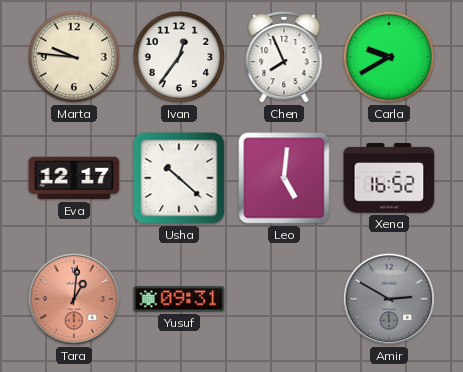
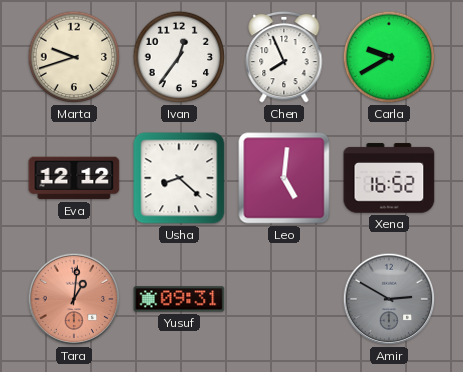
Marta: 9:46 -> 9:42 (74, 57)
Eva: 12:17 -> 12:12 (74, 178)
Usha: 10:22 -> 8:22 (179, 178)
